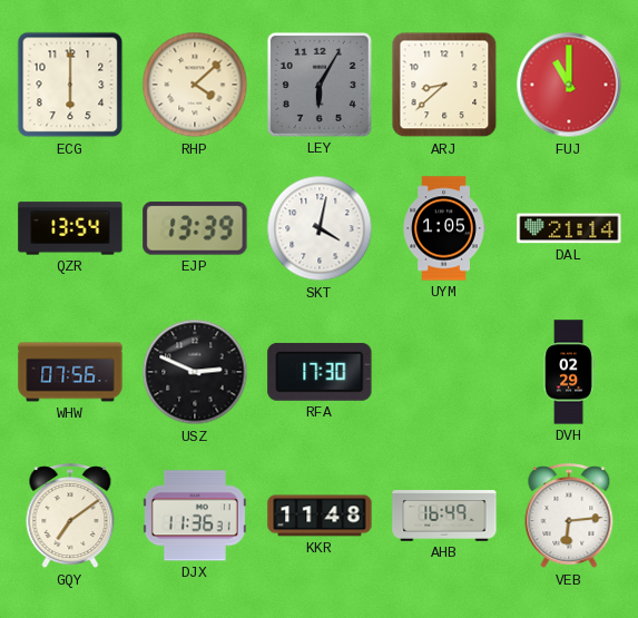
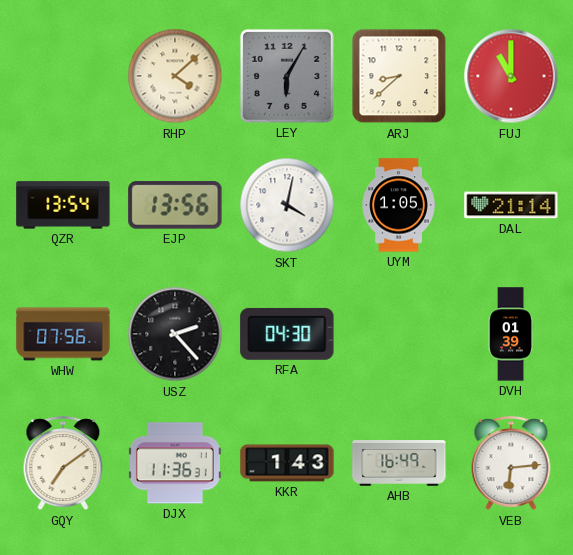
ECG: 6:00 -> none (70, 85)
EJP: 13:39 -> 13:56 (175, 205)
USZ: 2:49 -> 2:23 (175, 334)
RFA: 17:30 -> 04:30 (287, 334)
DVH: 02:29 -> 01:39 (511, 334)
KKR: 11:48 -> 1:43 (287, 463)
